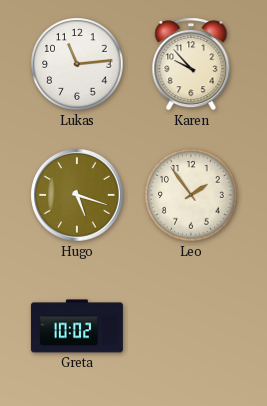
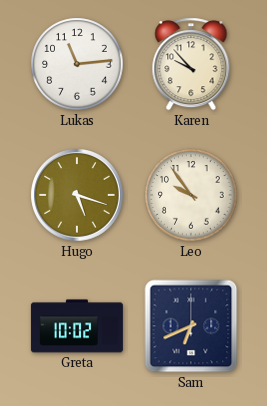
Leo: 1:54 -> 9:54 (191, 195)
Sam: none -> 6:41 (191, 326)
